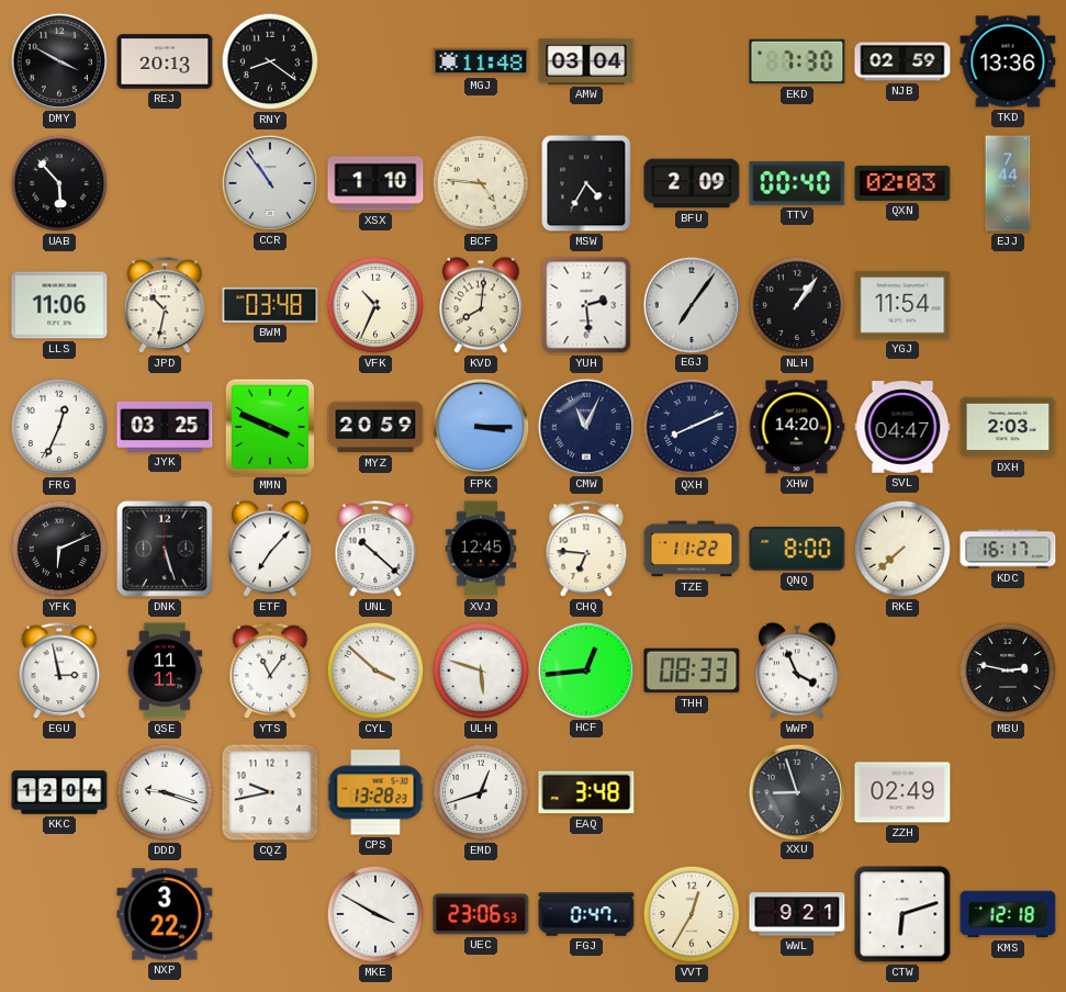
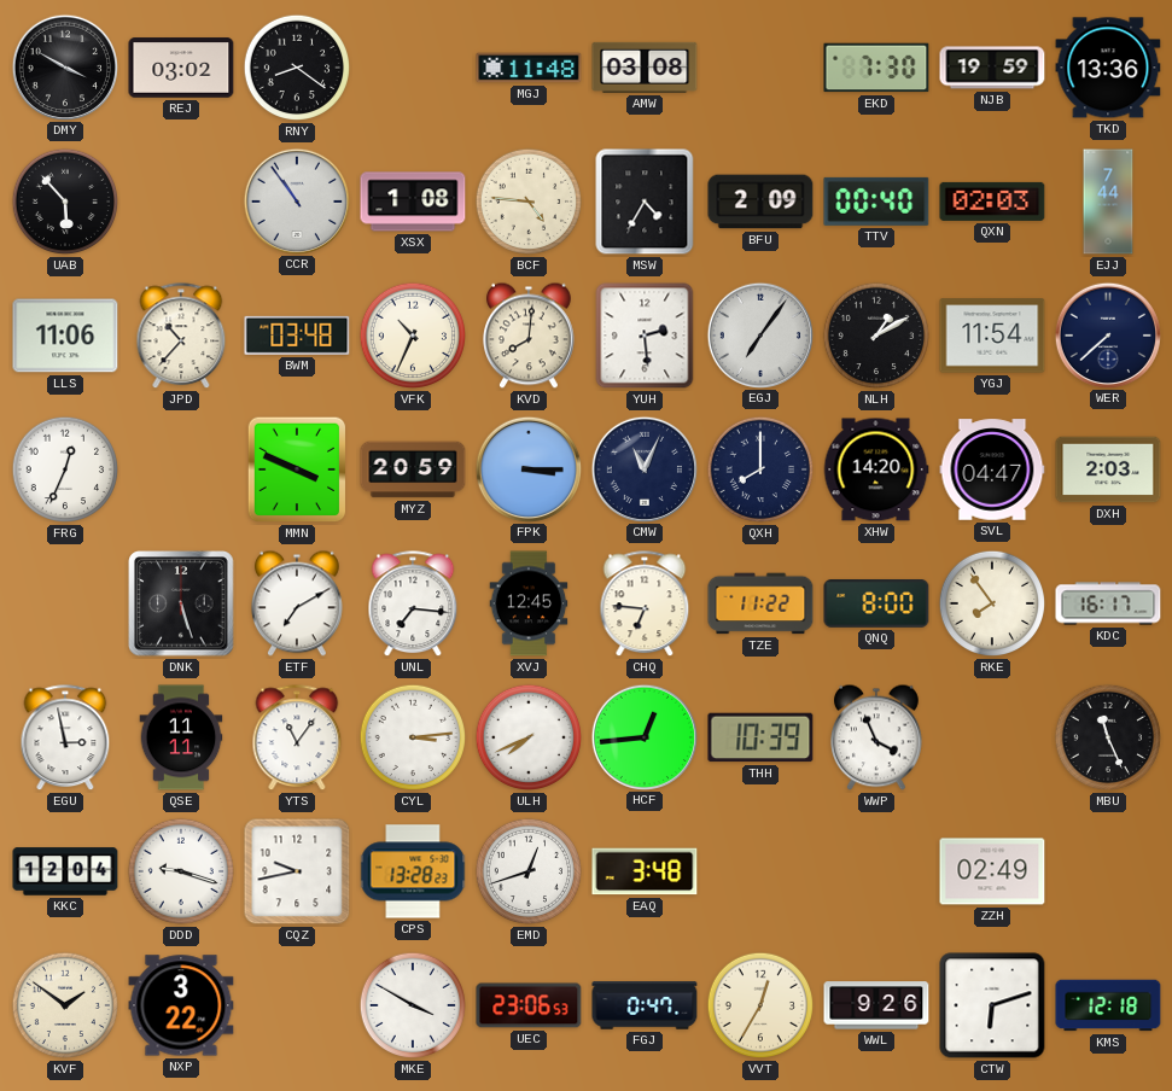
REJ: 20:13 -> 03:02 (181, 68)
AMW: 03:04 -> 03:08 (645, 68)
NJB: 02:59 -> 19:59 (992, 68)
XSX: 1:10 -> 1:08 (413, 202)
JPD: 10:32 -> 10:37 (181, 337)
NLH: 1:06 -> 1:10 (876, 336)
WER: none -> 7:38 (1107, 334)
JYK: 03:25 -> none (165, 427)
QXH: 8:11 -> 8:00 (760, 469)
YFK: 6:11 -> none (59, 549)
ETF: 7:07 -> 7:10 (298, 603)
UNL: 10:22 -> 7:16 (413, 605)
RKE: 7:38 -> 7:54 (992, 603)
CYL: 3:52 -> 3:14 (413, 737)
ULH: 5:48 -> 7:41 (529, 737)
THH: 08:33 -> 10:39 (760, 737)
MBU: 2:47 -> 11:26 (1108, 737)
XXU: 8:57 -> none (796, 791)
KVF: none -> 1:51 (65, 1005)
WWL: 9:21 -> 9:26 (876, 1005)
